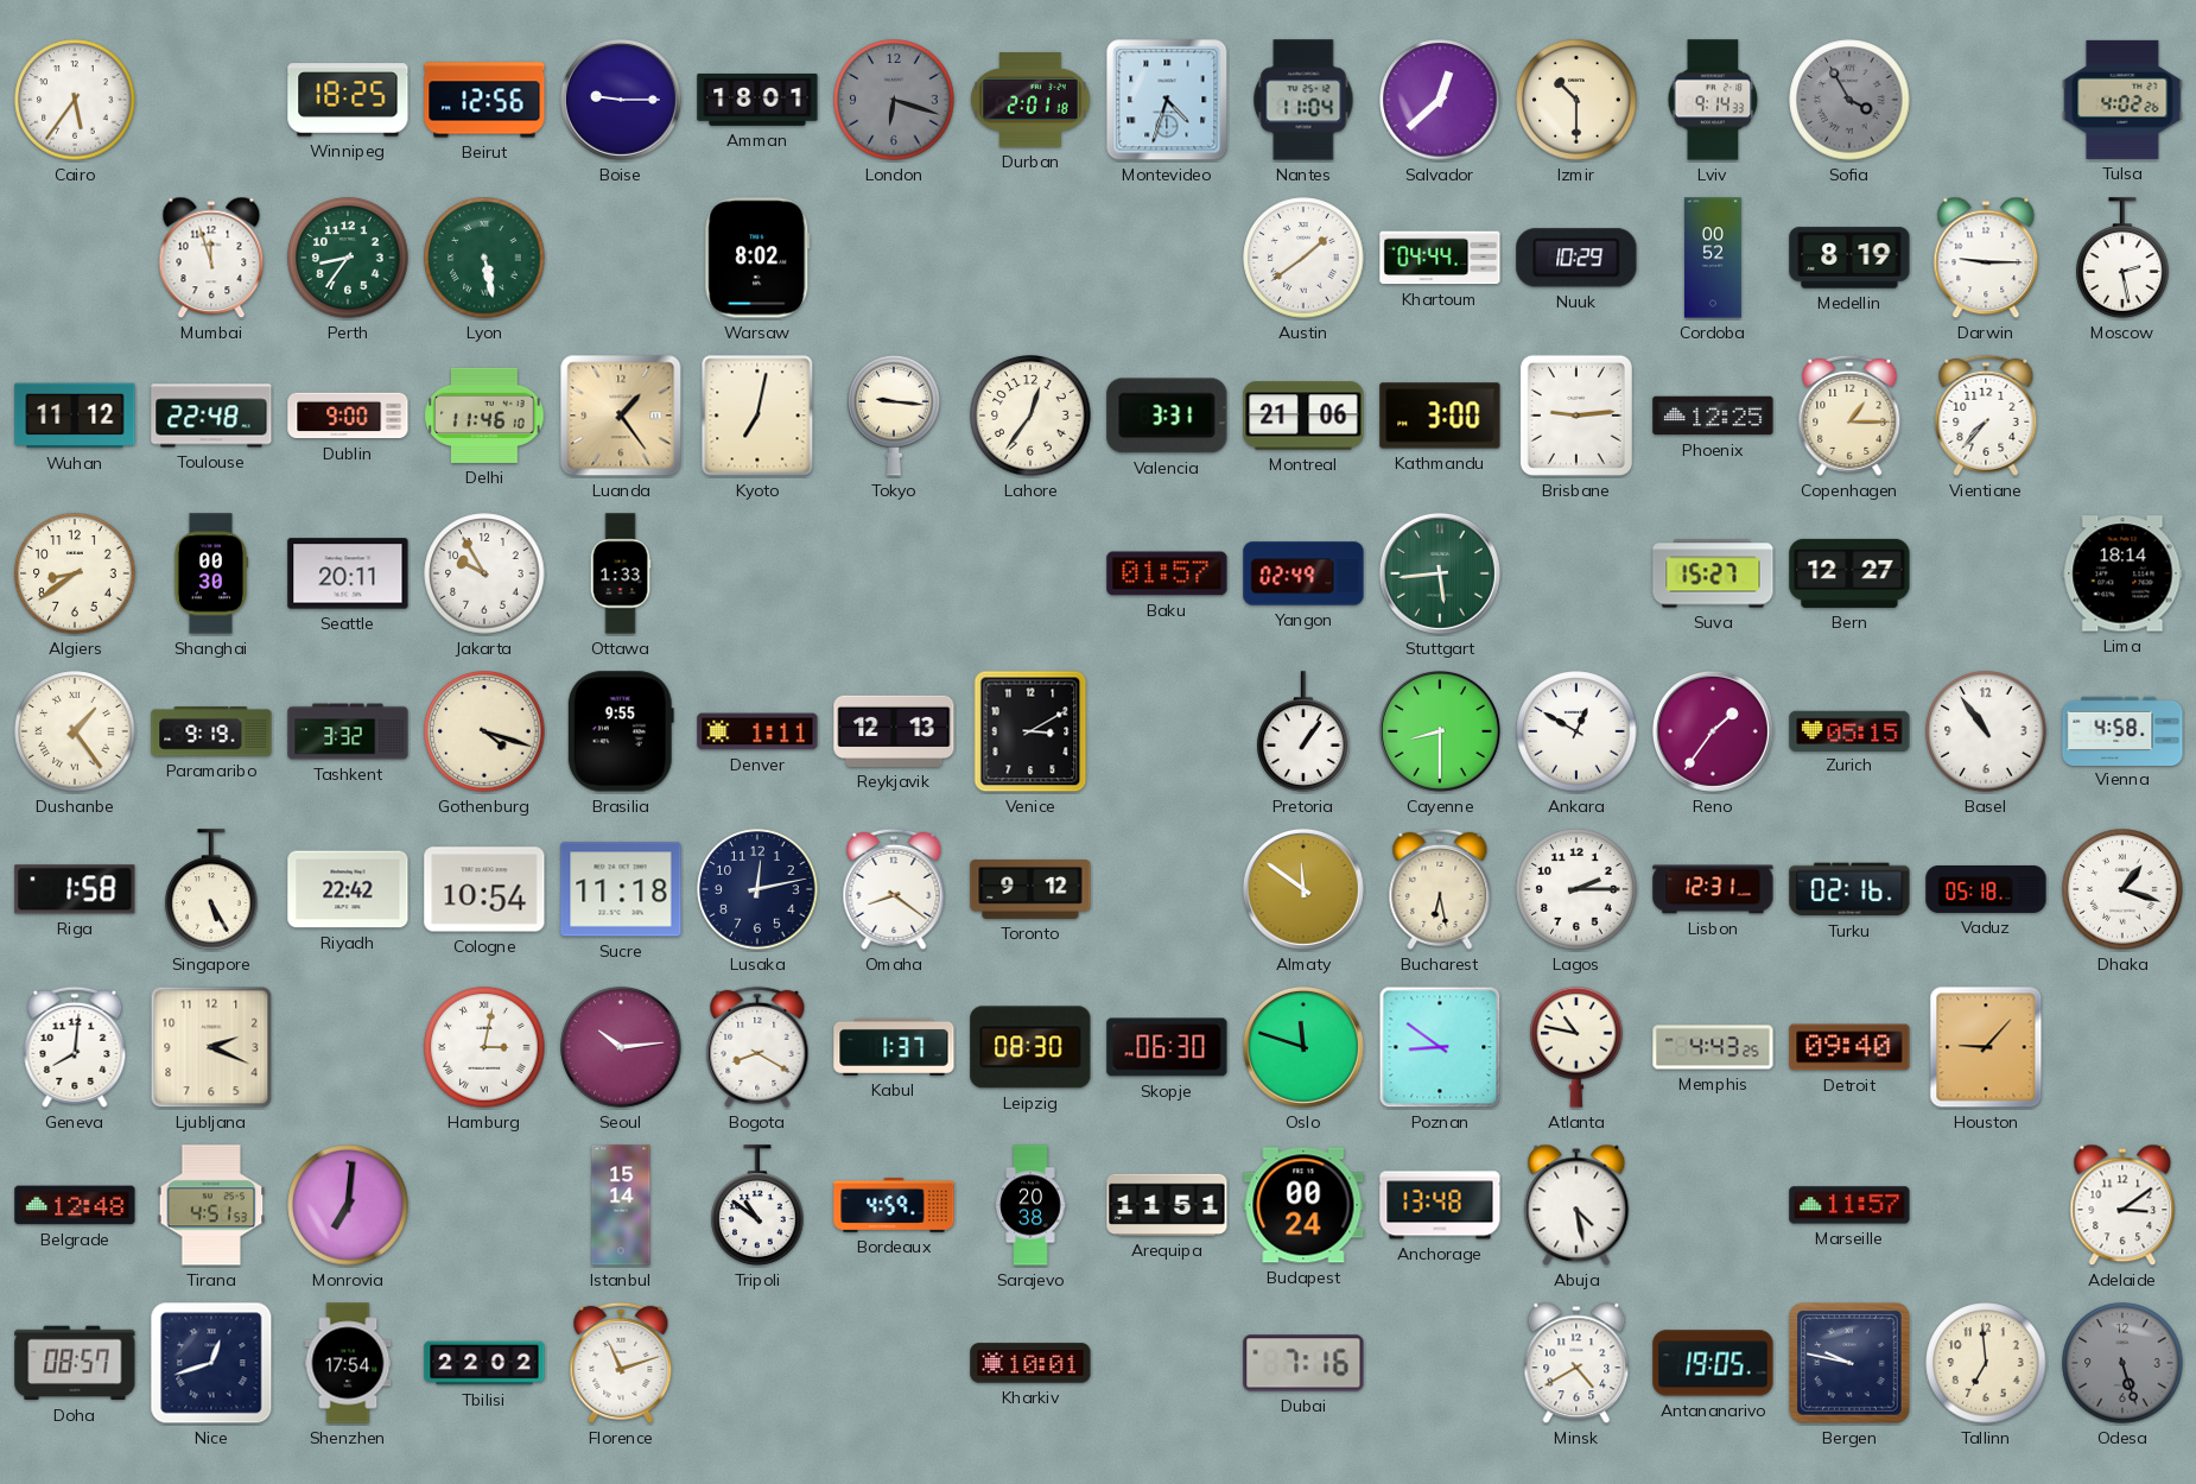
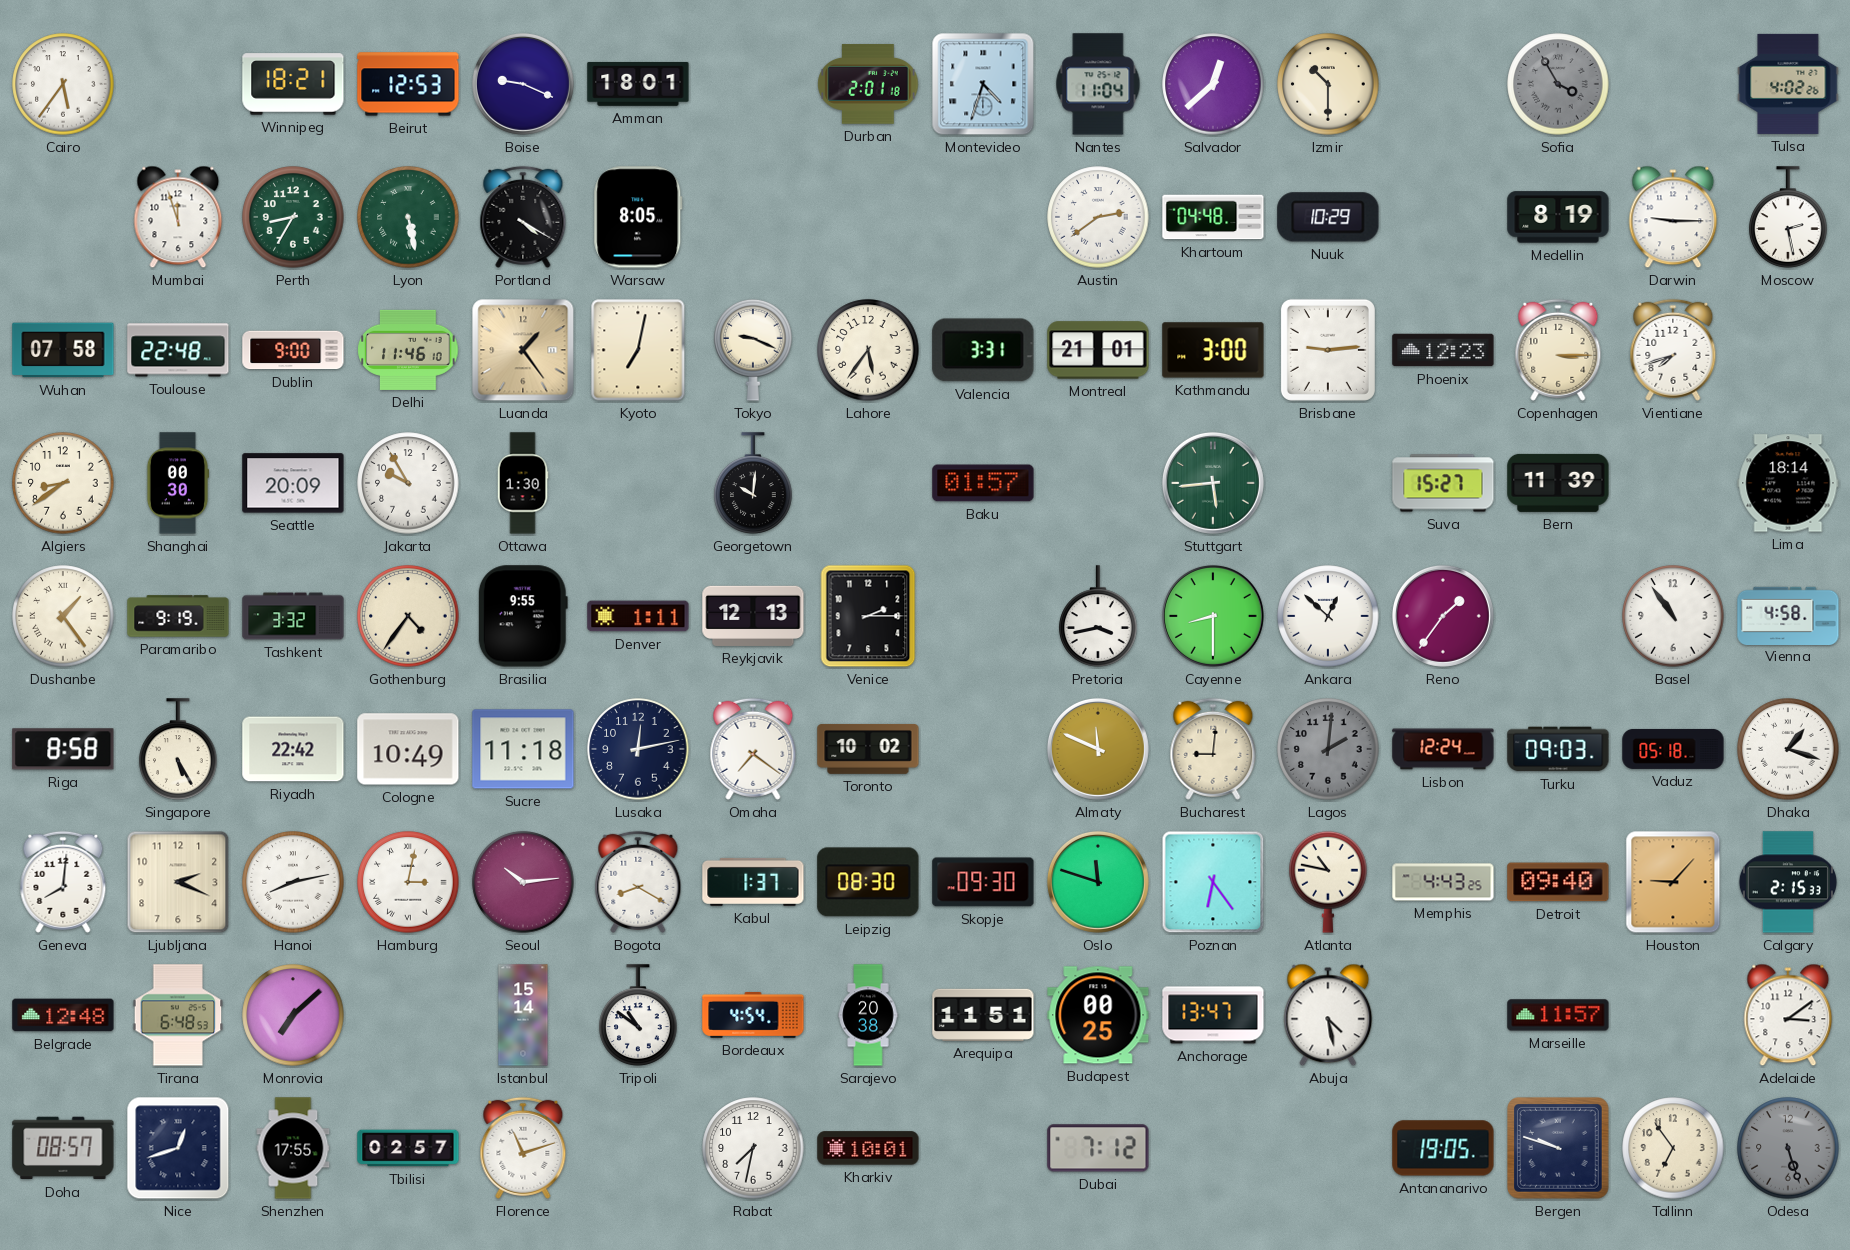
Winnipeg: 18:25 -> 18:21 (293, 84)
Beirut: 12:56 -> 12:53 (408, 84)
Boise: 9:15 -> 9:19 (523, 84)
London: 6:18 -> none (894, 100)
Lviv: 9:14 -> none (1713, 100)
Perth: 8:36 -> 8:35 (293, 217)
Portland: none -> 4:20 (523, 217)
Warsaw: 8:02 -> 8:05 (638, 217)
Austin: 1:39 -> 2:39 (1098, 217)
Khartoum: 04:44 -> 04:48 (1213, 217)
Cordoba: 00:52 -> none (1713, 258)
Wuhan: 11:12 -> 07:58 (63, 350)
Tokyo: 9:16 -> 9:19 (753, 350)
Lahore: 12:36 -> 5:36 (868, 350)
Montreal: 21:06 -> 21:01 (1098, 350)
Phoenix: 12:25 -> 12:23 (1443, 350)
Copenhagen: 1:15 -> 3:15 (1558, 350)
Vientiane: 7:37 -> 7:42 (1673, 350)
Seattle: 20:11 -> 20:09 (293, 483)
Ottawa: 1:33 -> 1:30 (523, 483)
Georgetown: none -> 10:01 (753, 483)
Yangon: 02:49 -> none (1303, 573)
Bern: 12:27 -> 11:39 (1558, 483)
Gothenburg: 4:18 -> 4:36 (408, 616)
Venice: 3:10 -> 2:15 (868, 616)
Pretoria: 1:06 -> 3:43 (1098, 616)
Ankara: 12:50 -> 12:52 (1328, 616)
Zurich: 05:15 -> none (1849, 730)
Riga: 1:58 -> 8:58 (63, 749)
Cologne: 10:54 -> 10:49 (408, 749)
Omaha: 8:21 -> 7:21 (753, 749)
Toronto: 9:12 -> 10:02 (868, 749)
Almaty: 11:51 -> 11:49 (1098, 749)
Bucharest: 6:28 -> 9:01 (1213, 749)
Lagos: 2:15 -> 2:01 (1328, 749)
Lagos dial: white -> grey (1328, 749)
Lisbon: 12:31 -> 12:24 (1443, 749)
Turku: 02:16 -> 09:03 (1558, 749)
Hanoi: none -> 8:13 (293, 882)
Skopje: 06:30 -> 09:30 (983, 882)
Poznan: 8:51 -> 6:24 (1213, 882)
Calgary: none -> 2:15 (1788, 882)
Tirana: 4:51 -> 6:48 (178, 1015)
Monrovia: 7:01 -> 7:08 (293, 1015)
Bordeaux: 4:59 -> 4:54 (753, 1015)
Budapest: 00:24 -> 00:25 (1098, 1015)
Anchorage: 13:48 -> 13:47 (1213, 1015)
Shenzhen: 17:54 -> 17:55 (293, 1148)
Tbilisi: 22:02 -> 02:57 (408, 1148)
Rabat: none -> 7:32 (753, 1148)
Dubai: 7:16 -> 7:12 (1098, 1148)
Minsk: 4:40 -> none (1576, 1363)
Bergen: 9:47 -> 9:48 (1559, 1149)
Tallinn: 6:59 -> 6:54 (1673, 1148)
